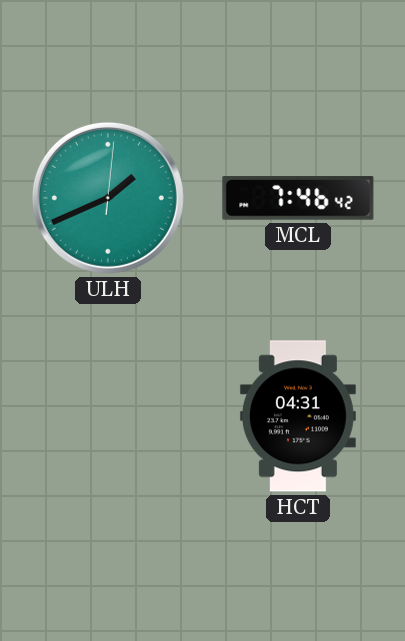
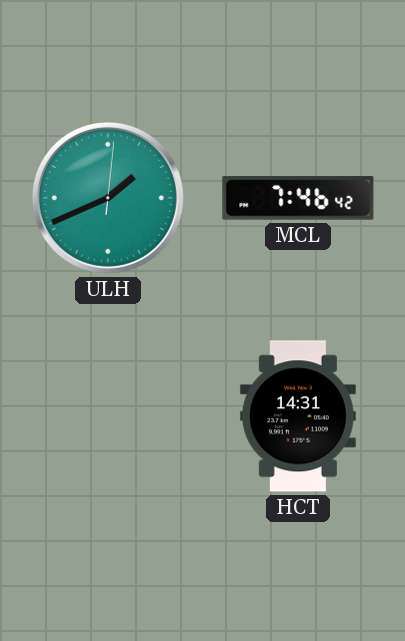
HCT: 04:31 -> 14:31 (298, 416)
